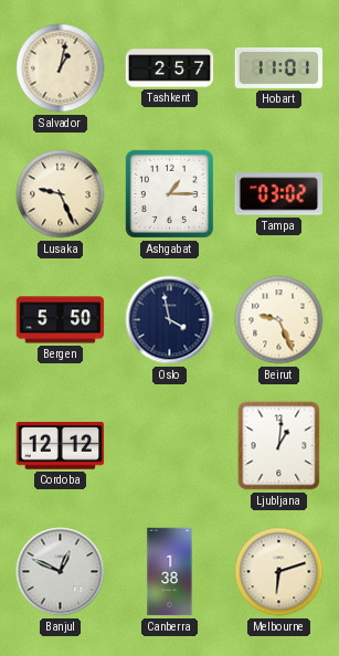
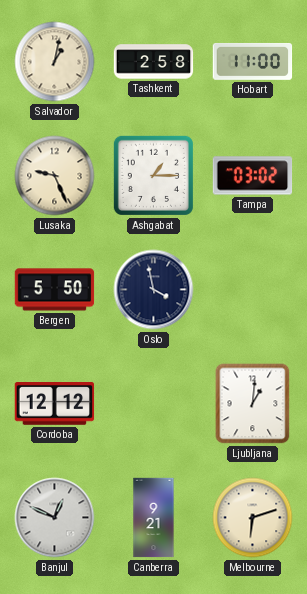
Tashkent: 2:57 -> 2:58 (154, 62)
Hobart: 11:01 -> 11:00 (253, 61)
Beirut: 9:26 -> none (279, 320)
Canberra: 1:38 -> 9:21 (154, 518)
